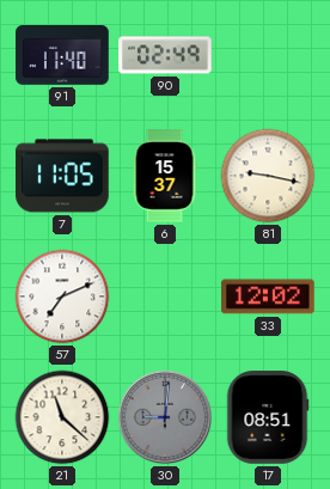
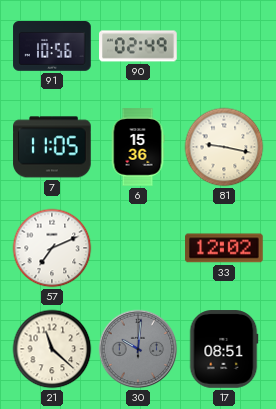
91: 11:40 -> 10:56 (52, 47)
6: 15:37 -> 15:36 (138, 147)
30: 9:01 -> 10:01 (138, 349)
